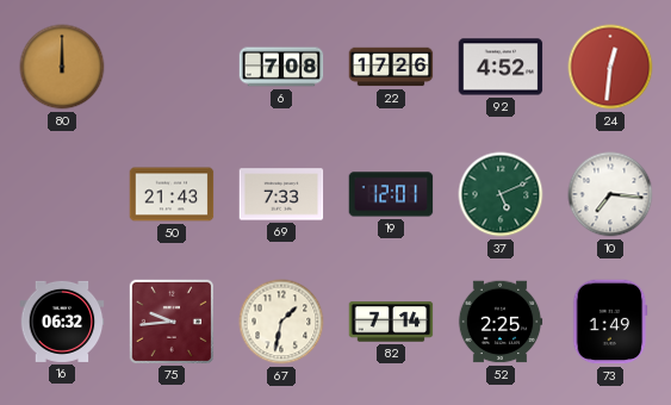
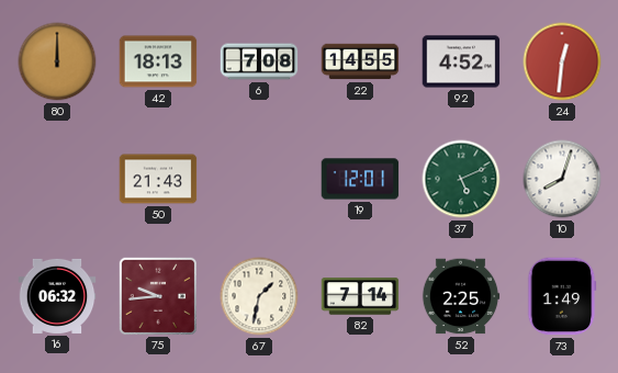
42: none -> 18:13 (158, 61)
22: 17:26 -> 14:55 (360, 61)
69: 7:33 -> none (281, 194)
10: 7:16 -> 8:03 (562, 179)
